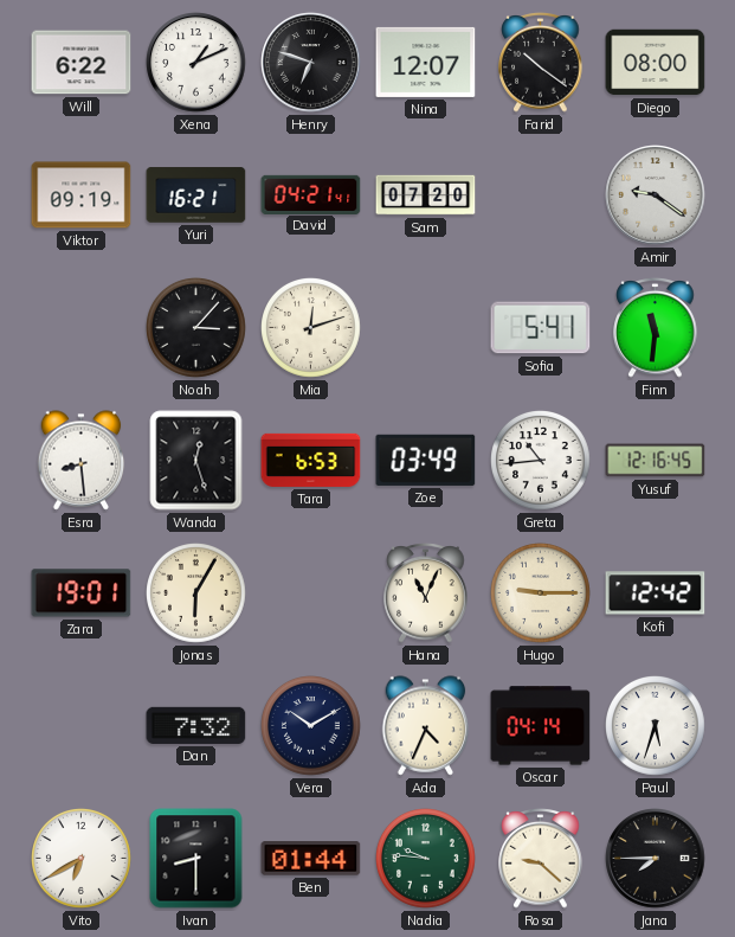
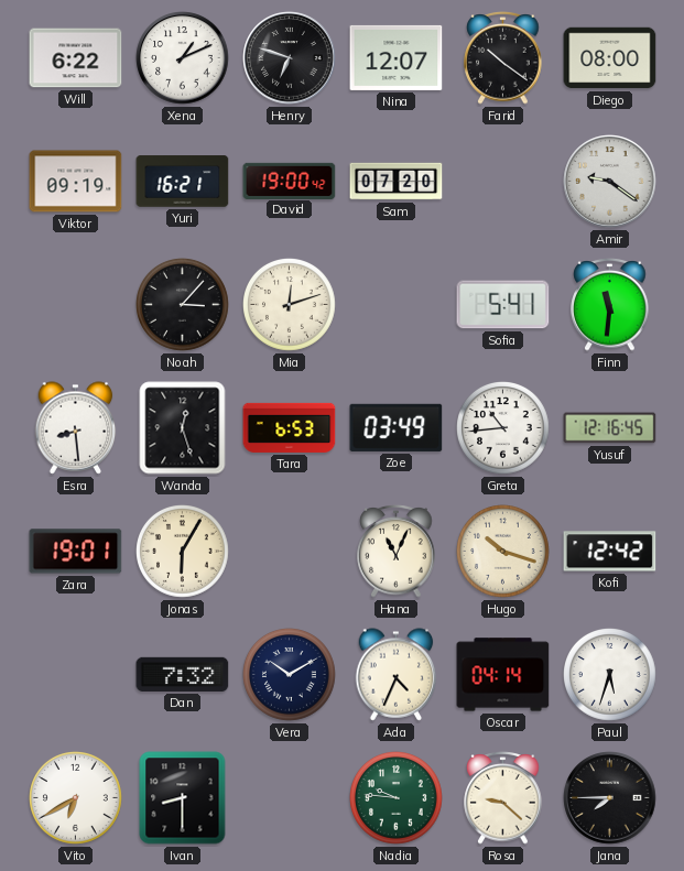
David: 04:21 -> 19:00 (290, 181)
Hugo: 9:15 -> 10:18 (503, 552)
Ben: 01:44 -> none (311, 859)
